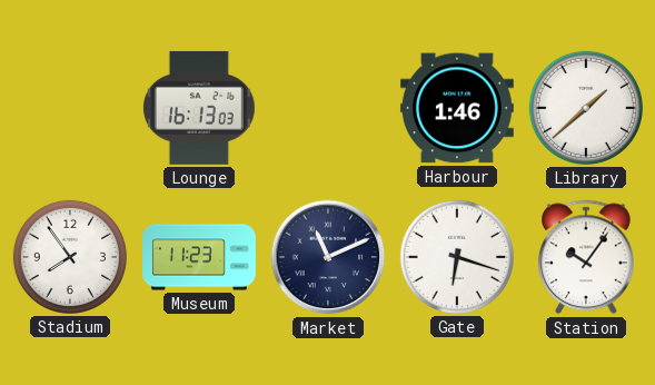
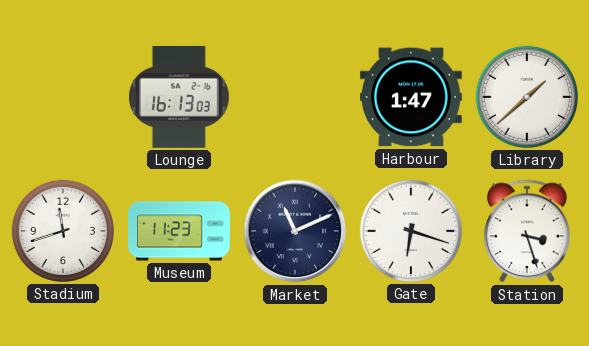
Harbour: 1:46 -> 1:47 (411, 97)
Stadium: 7:54 -> 11:42 (63, 231)
Station: 10:06 -> 3:27 (527, 231)
